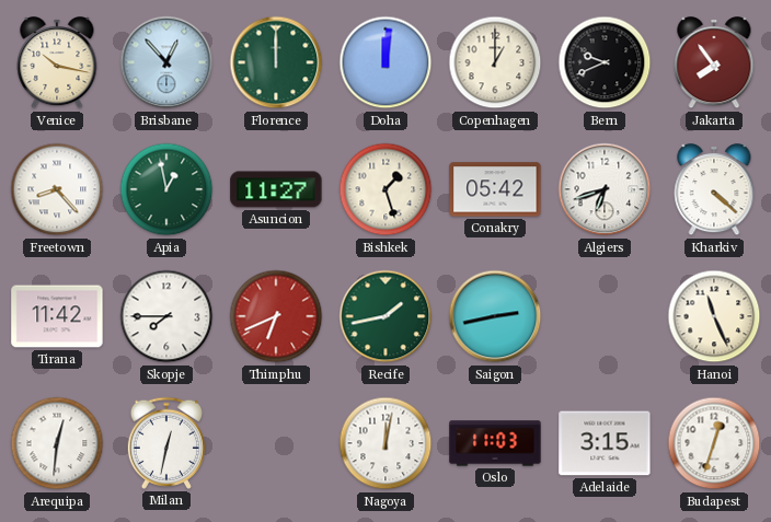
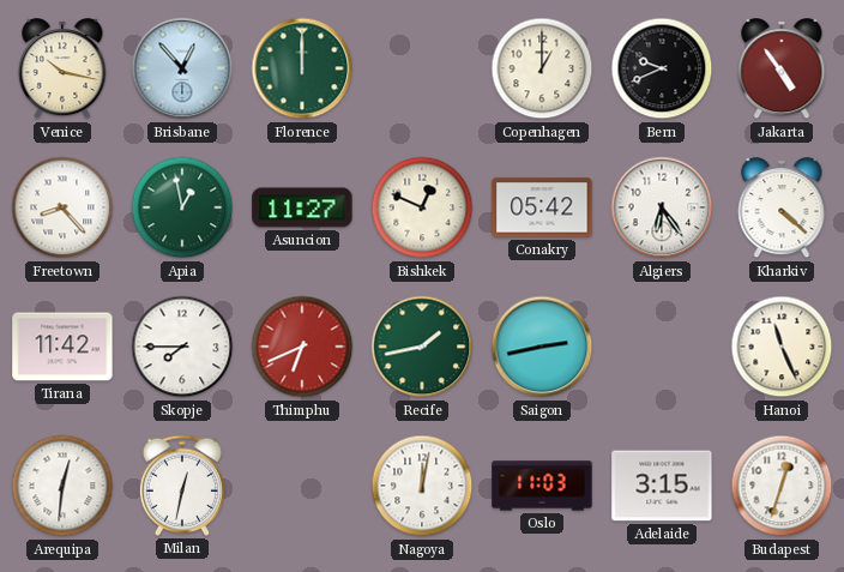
Doha: 12:01 -> none (385, 62)
Jakarta: 7:54 -> 4:54 (782, 70)
Bishkek: 1:27 -> 12:49 (422, 207)
Algiers: 6:42 -> 6:24 (662, 207)
